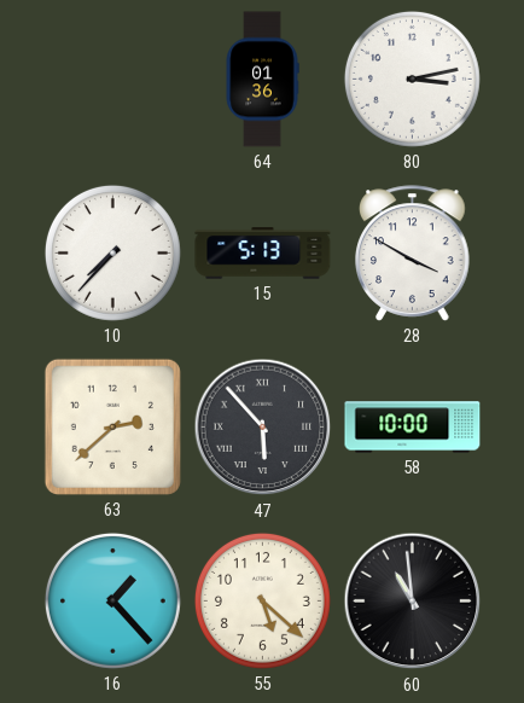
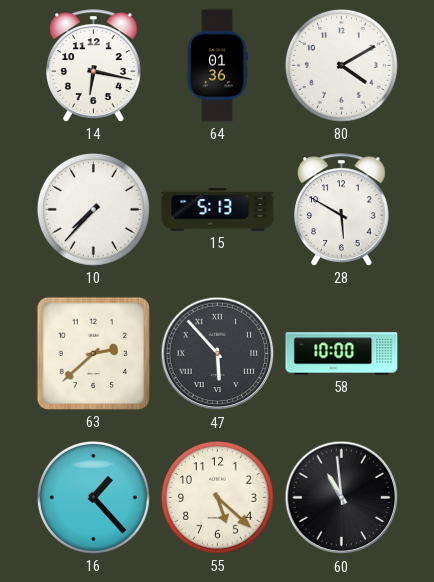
14: none -> 6:17 (94, 66)
80: 3:13 -> 4:10 (341, 65)
28: 3:50 -> 5:50 (342, 210)
